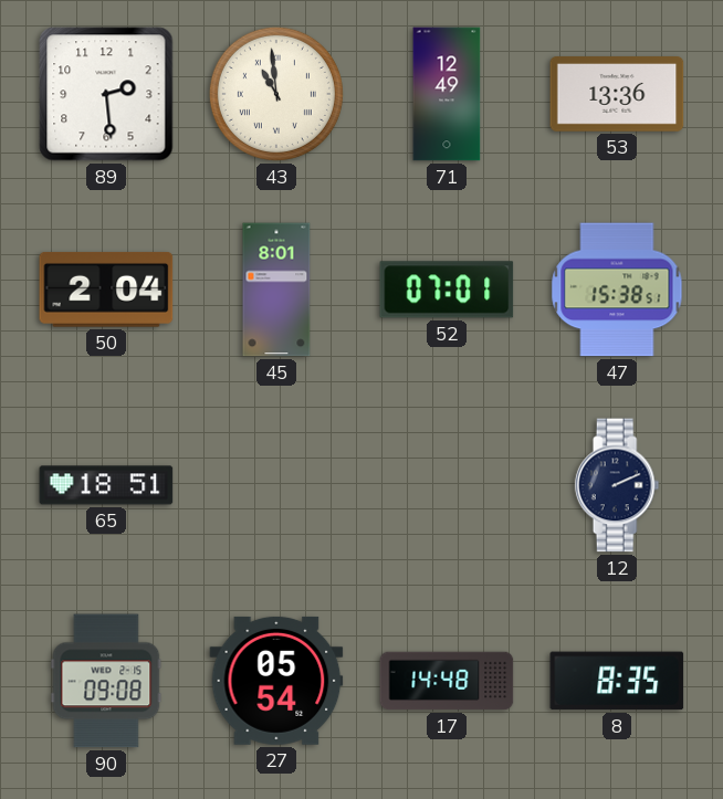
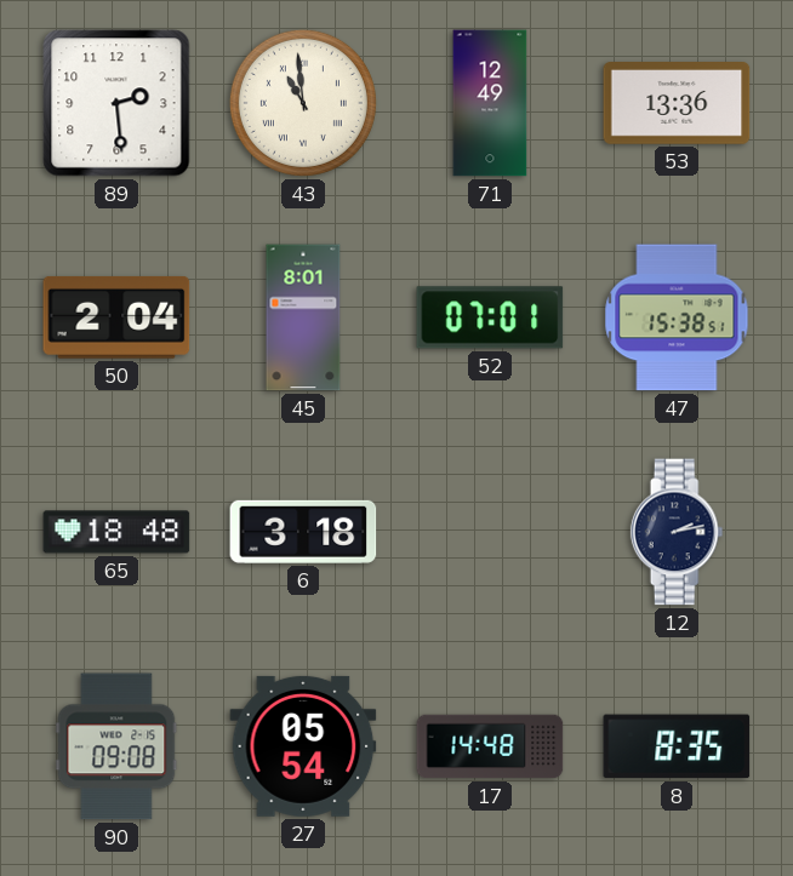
65: 18:51 -> 18:48 (116, 532)
6: none -> 3:18 (303, 532)
12: 2:11 -> 2:13 (677, 532)
